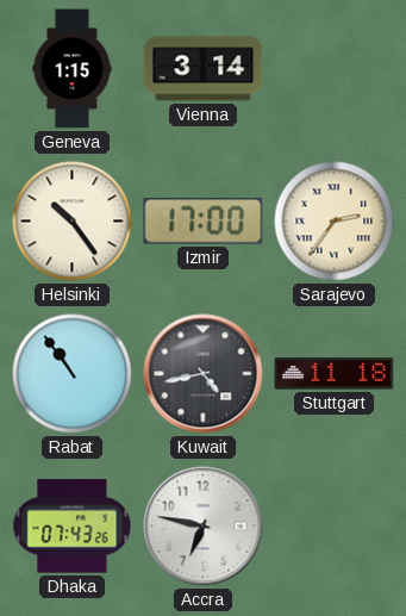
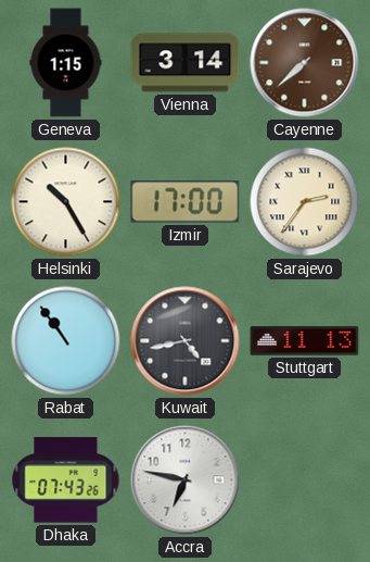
Cayenne: none -> 7:38 (305, 63)
Helsinki: 10:24 -> 10:25 (66, 202)
Stuttgart: 11:18 -> 11:13 (305, 341)
